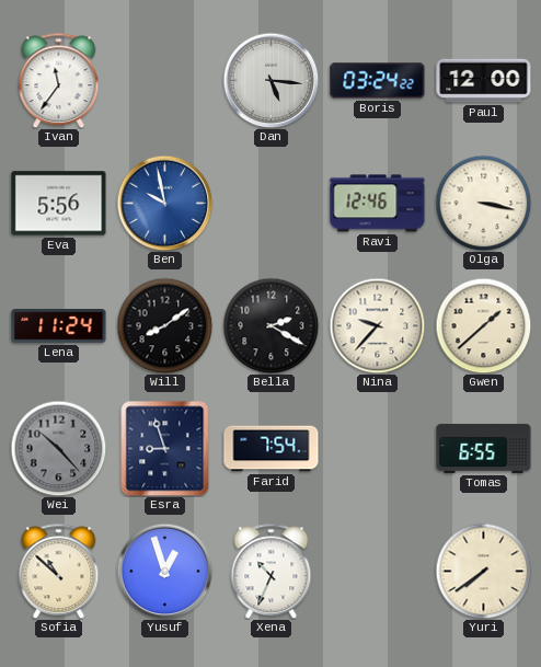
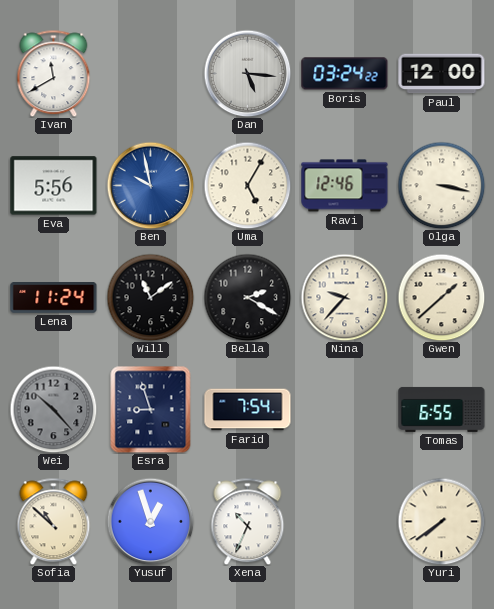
Ivan: 11:36 -> 11:40 (54, 73)
Uma: none -> 5:05 (247, 185)
Will: 8:09 -> 11:09 (150, 297)
